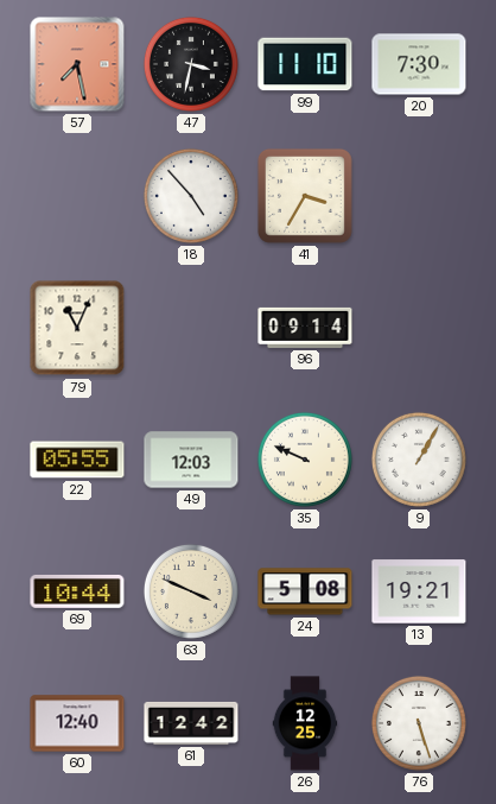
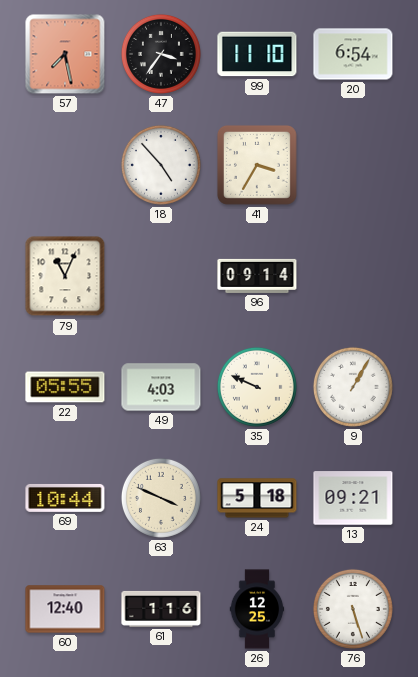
47: 3:32 -> 3:36 (161, 54)
20: 7:30 -> 6:54 (353, 54)
49: 12:03 -> 4:03 (161, 387)
24: 5:08 -> 5:18 (257, 498)
13: 19:21 -> 09:21 (353, 498)
61: 12:42 -> 1:16 (161, 609)
